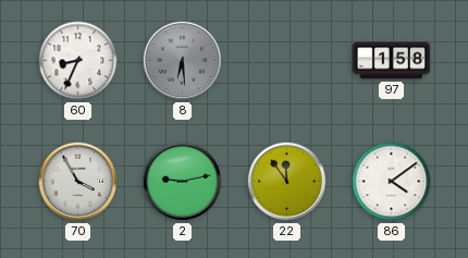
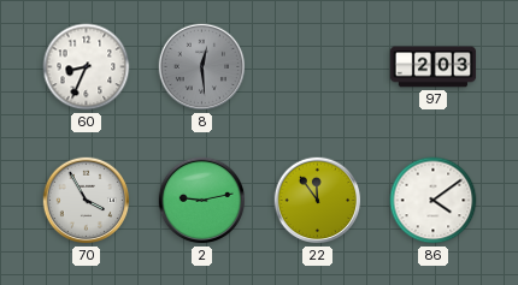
8: 6:29 -> 12:29 (202, 67)
97: 1:58 -> 2:03 (434, 67)
